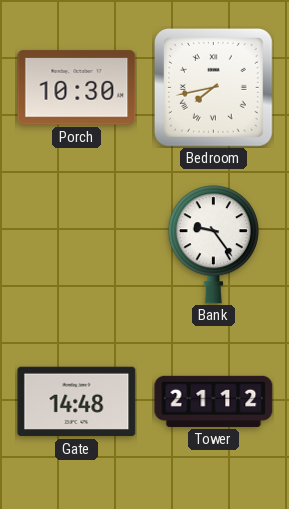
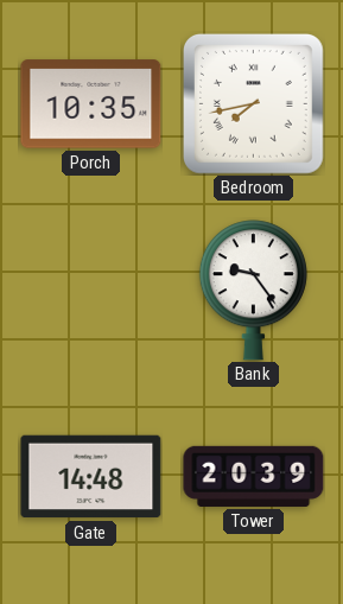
Porch: 10:30 -> 10:35 (91, 104)
Tower: 21:12 -> 20:39 (254, 476)
